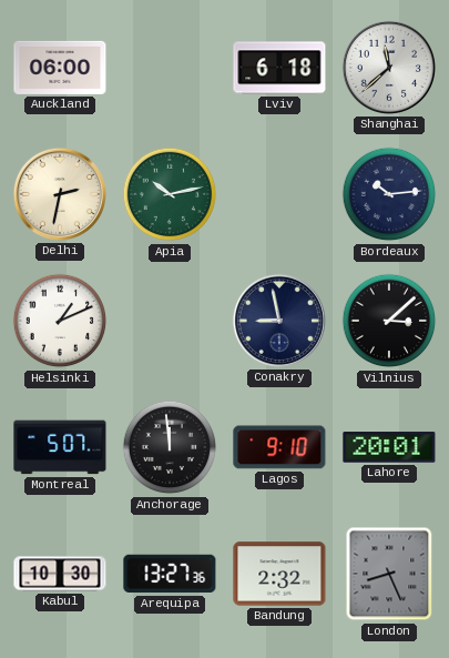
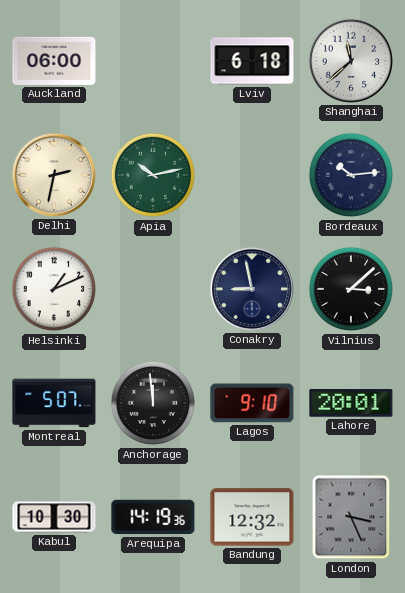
Arequipa: 13:27 -> 14:19 (153, 517)
Bandung: 2:32 -> 12:32 (252, 517)
London: 8:26 -> 3:26 (351, 517)
